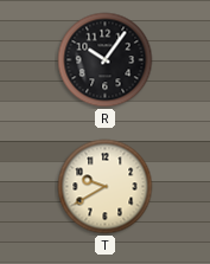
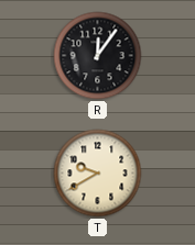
R: 10:06 -> 12:06 (98, 56)
